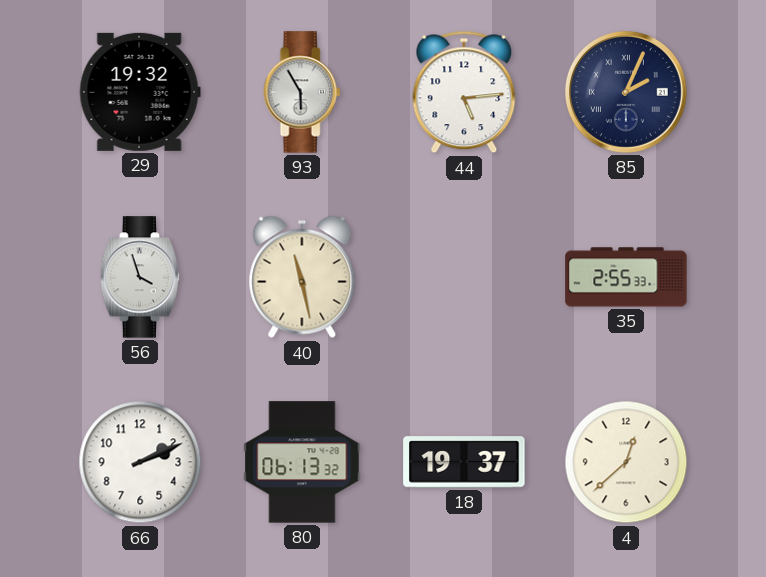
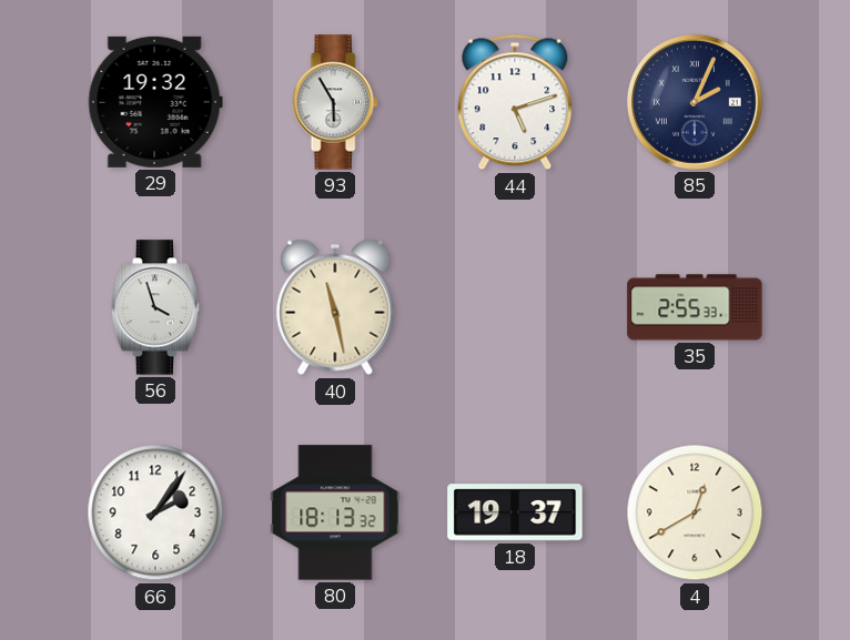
44: 5:14 -> 5:12 (515, 102)
66: 2:11 -> 2:06 (155, 512)
80: 06:13 -> 18:13 (335, 512)
4: 12:38 -> 12:40 (695, 512)
